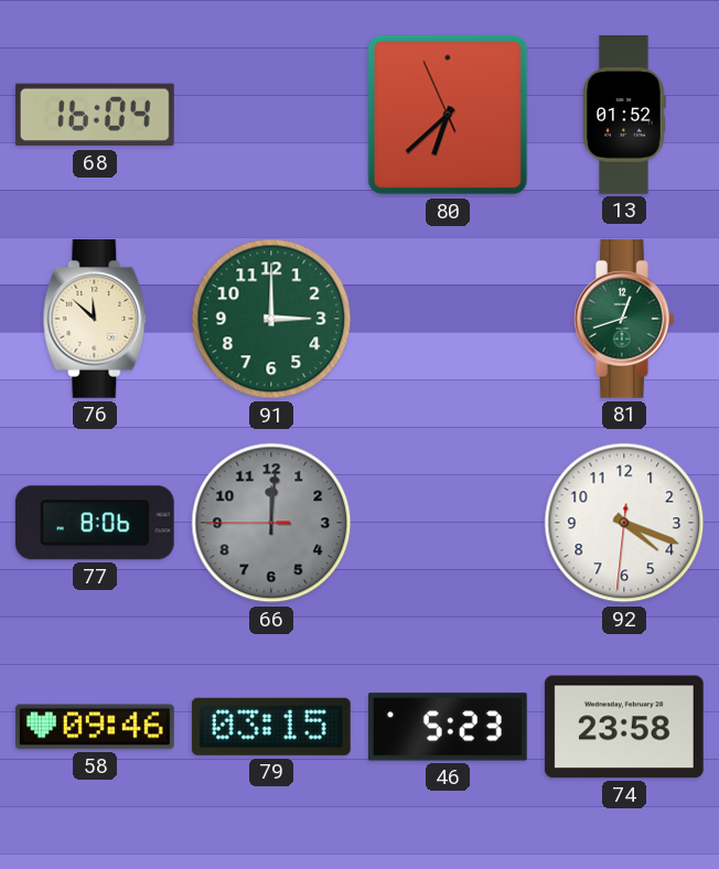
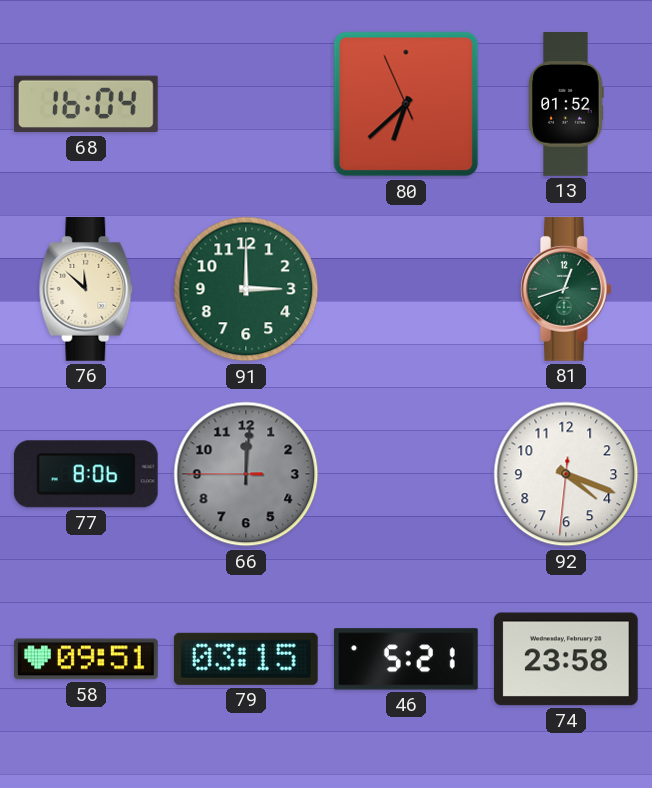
58: 09:46 -> 09:51 (86, 659)
46: 5:23 -> 5:21 (406, 659)
